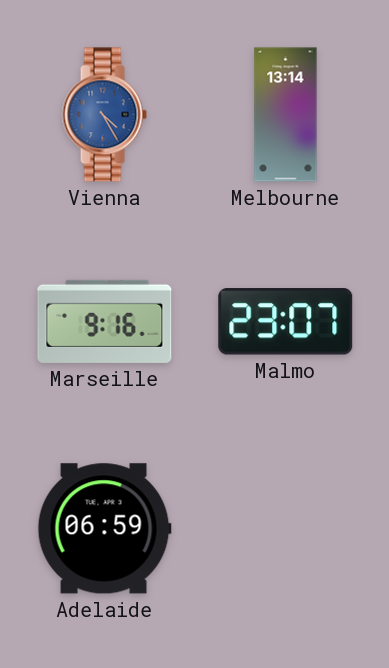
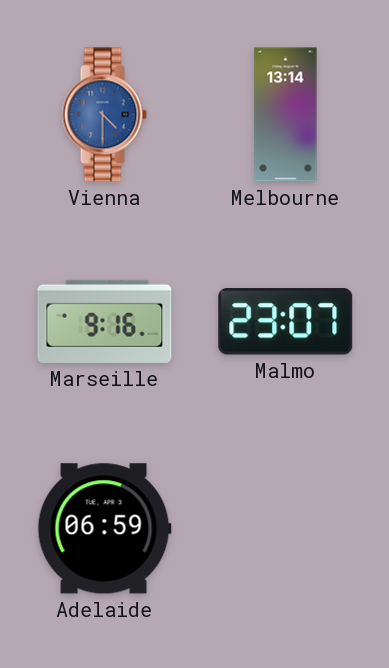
Vienna: 4:25 -> 4:30 (104, 115)
